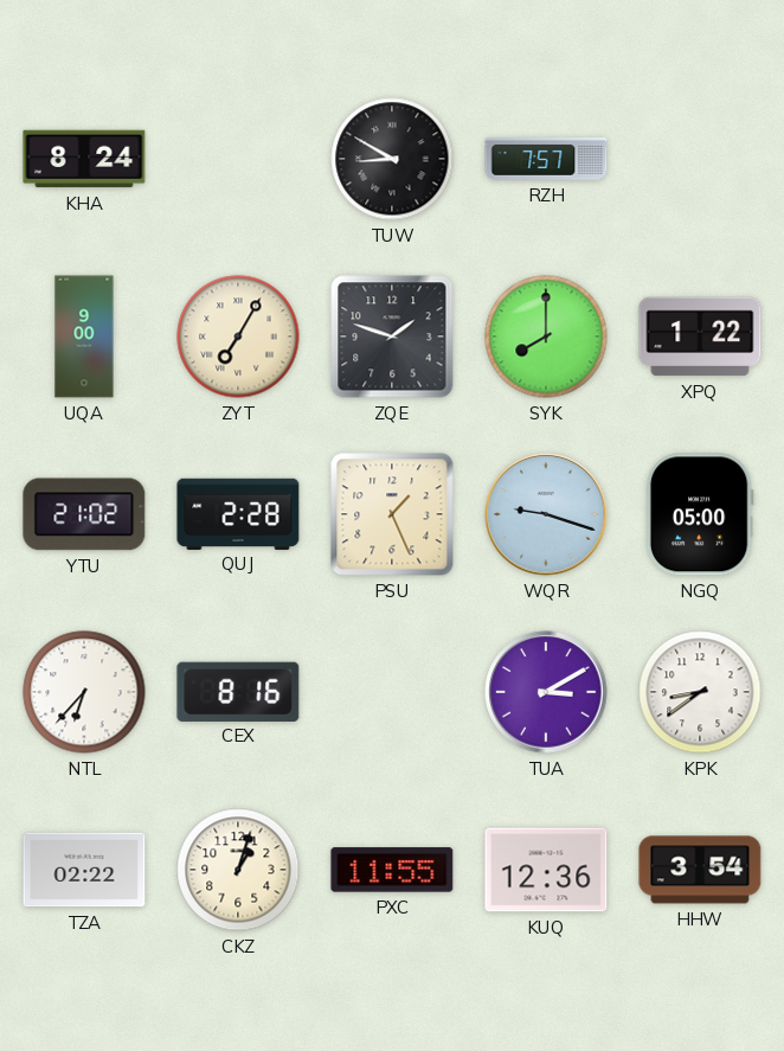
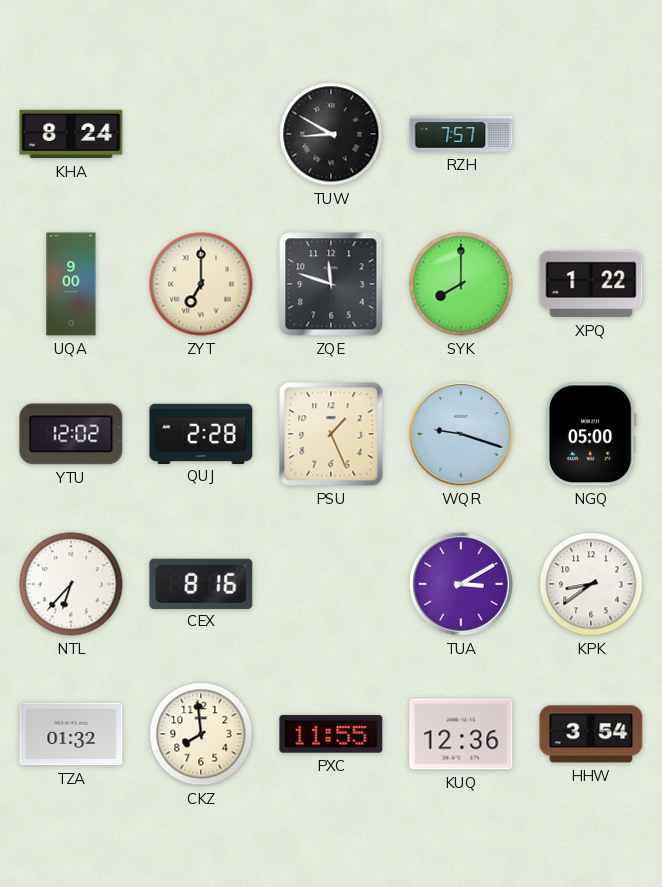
ZYT: 7:05 -> 7:00 (201, 284)
ZQE: 1:48 -> 11:48 (331, 284)
YTU: 21:02 -> 12:02 (71, 434)
TZA: 02:22 -> 01:32 (71, 734)
CKZ: 1:03 -> 7:59 (201, 734)
